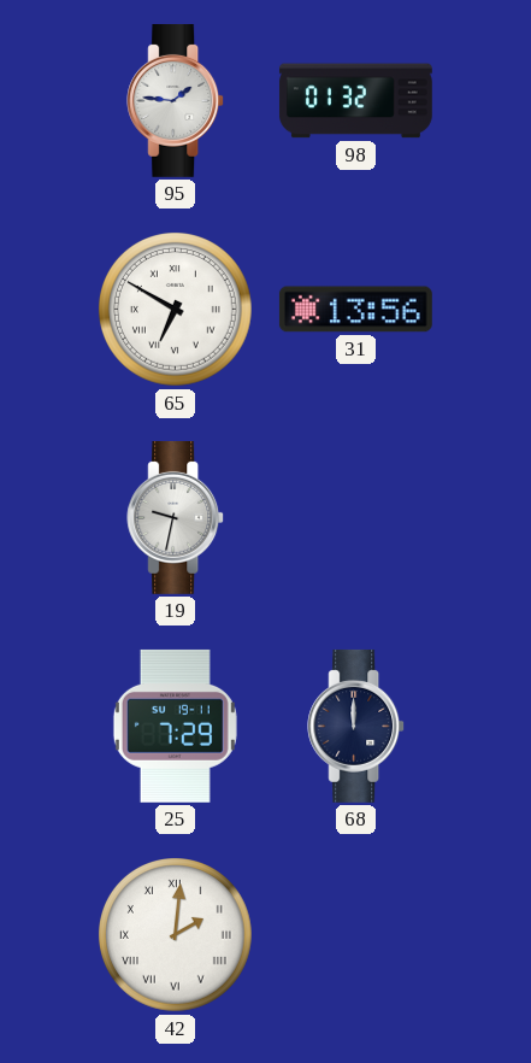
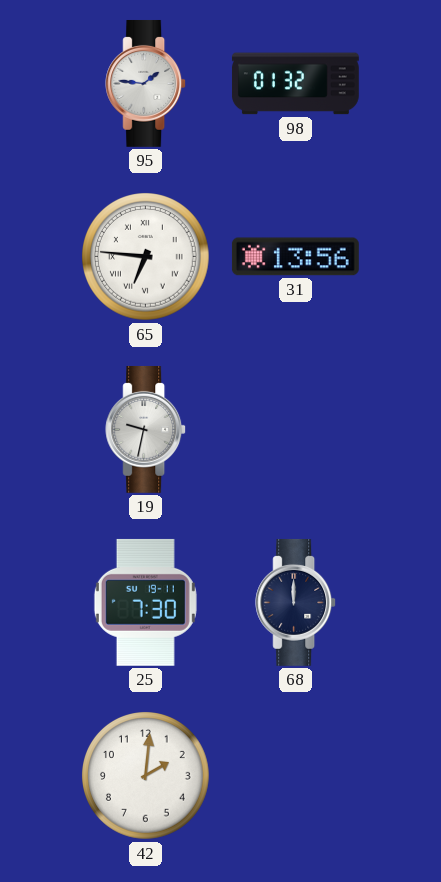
65: 6:50 -> 6:46 (146, 257)
25: 7:29 -> 7:30 (145, 602)
42 numerals: Roman -> Arabic (146, 776)
